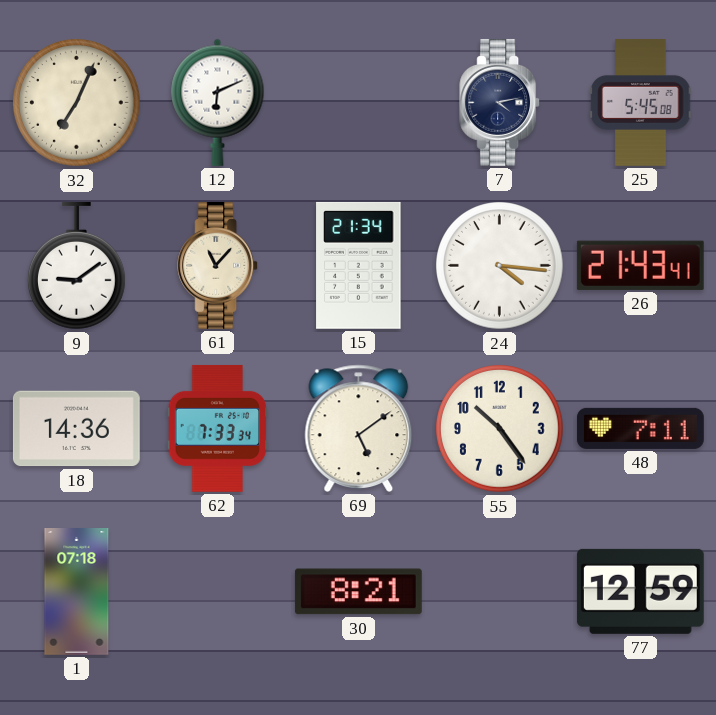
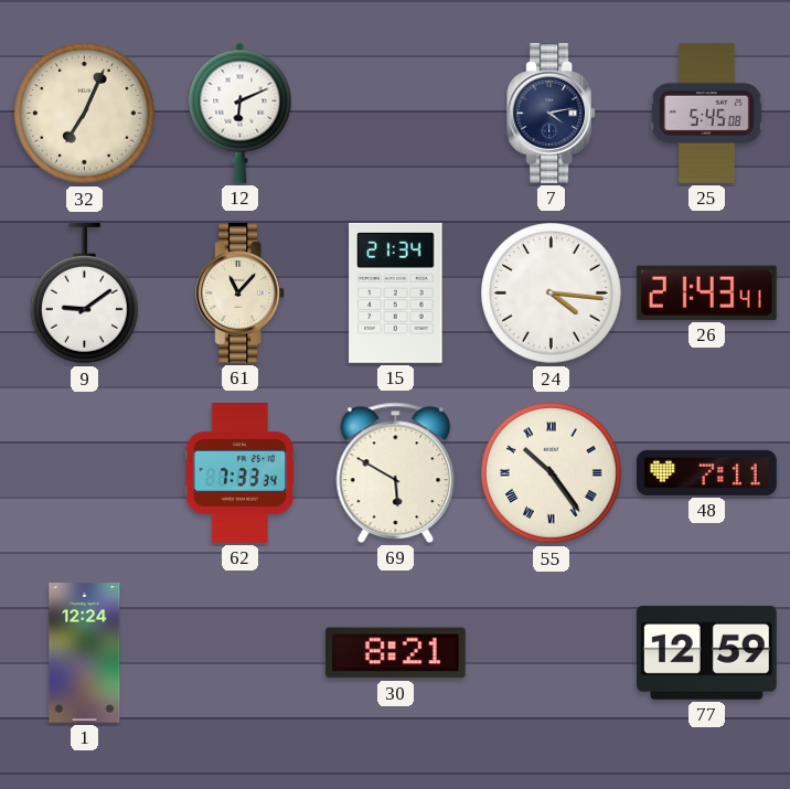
18: 14:36 -> none (76, 429)
69: 5:09 -> 5:50 (396, 472)
55 numerals: Arabic -> Roman (552, 473)
1: 07:18 -> 12:24 (85, 653)
